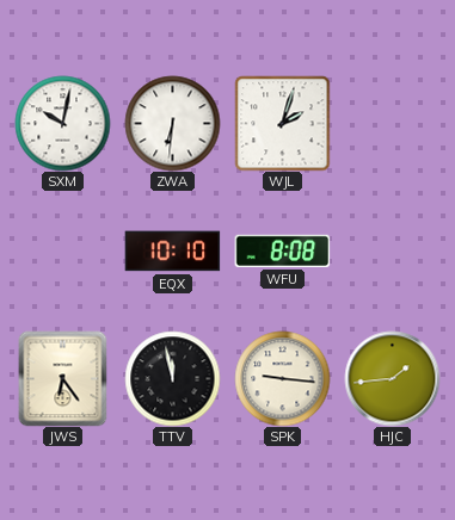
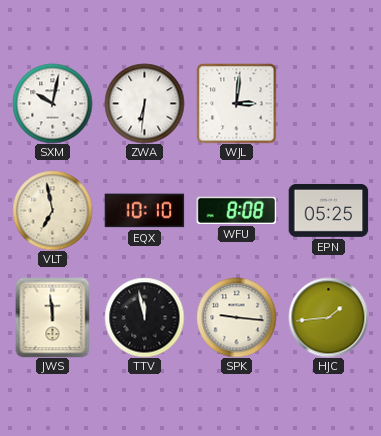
WJL: 2:03 -> 3:01 (236, 103)
VLT: none -> 6:58 (52, 210)
EPN: none -> 05:25 (328, 210)
JWS: 6:24 -> 11:59 (53, 317)
